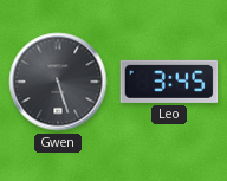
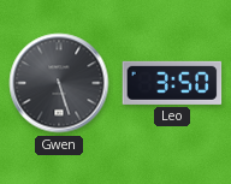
Leo: 3:45 -> 3:50 (172, 83)
